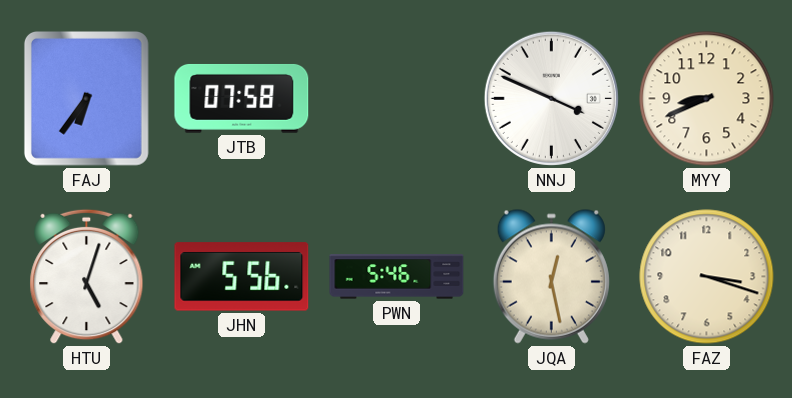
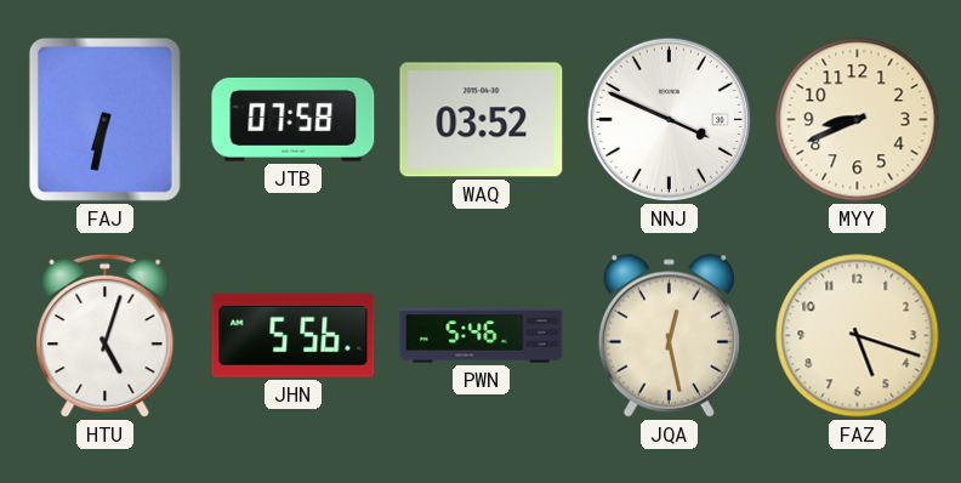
FAJ: 6:36 -> 6:32 (104, 119)
WAQ: none -> 03:52 (482, 120)
FAZ: 3:18 -> 5:18 (858, 336)
